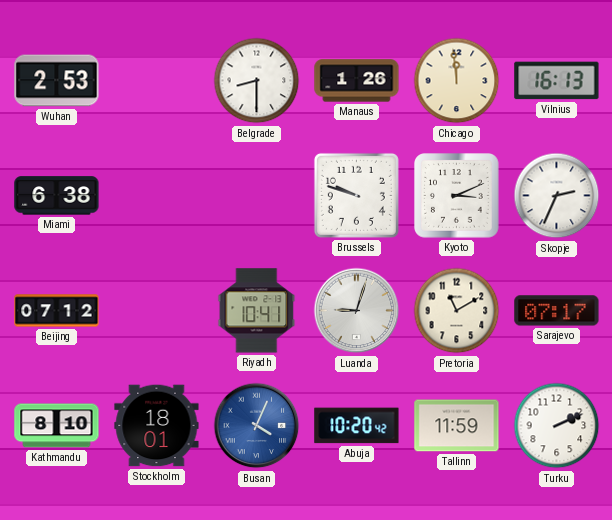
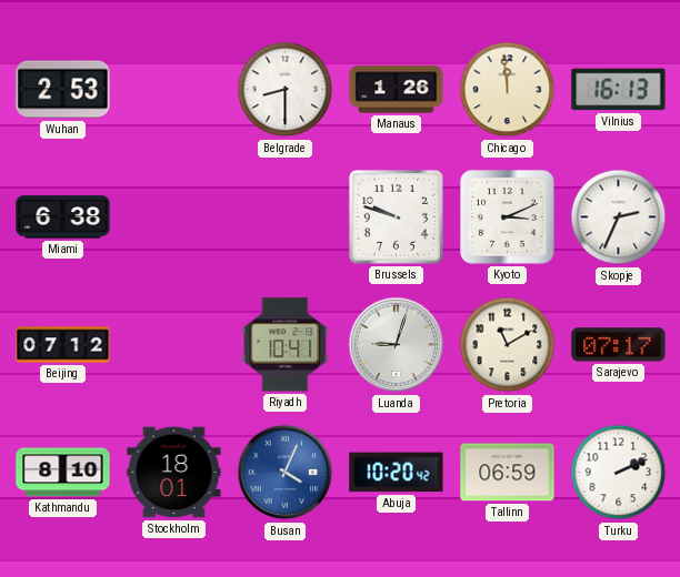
Tallinn: 11:59 -> 06:59 (508, 473)
